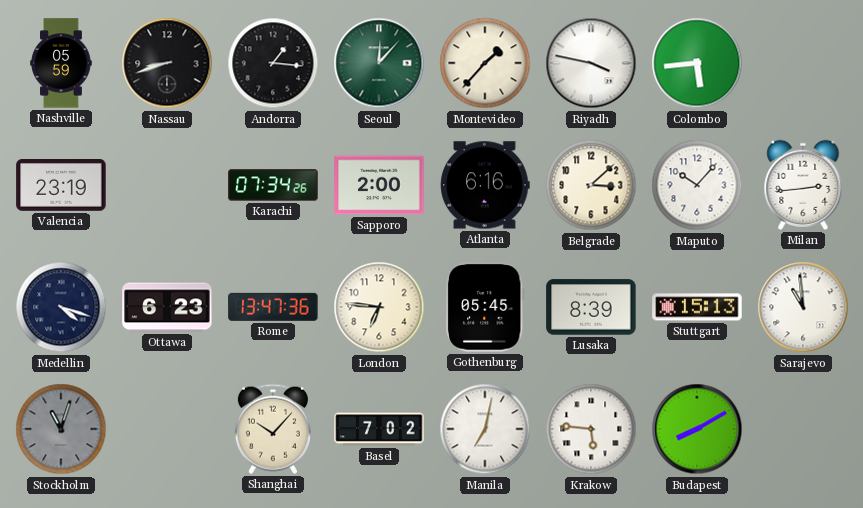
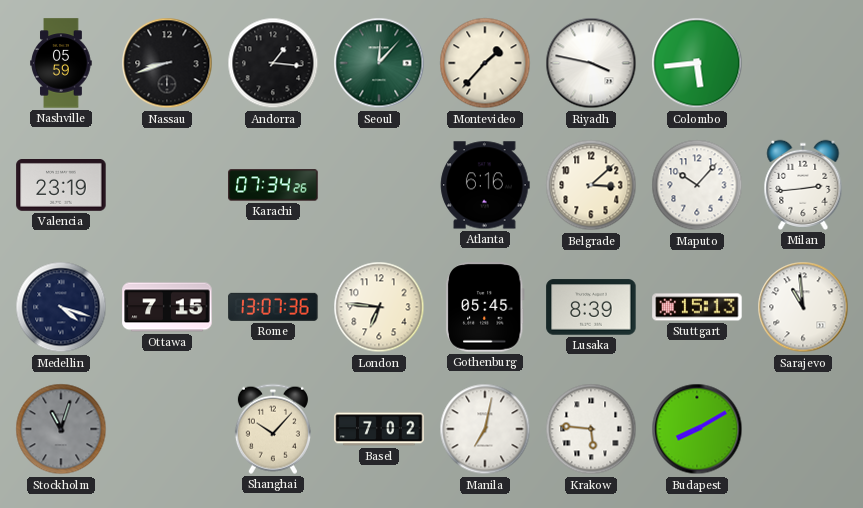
Sapporo: 2:00 -> none (379, 185)
Ottawa: 6:23 -> 7:15 (167, 307)
Rome: 13:47 -> 13:07 (273, 307)
